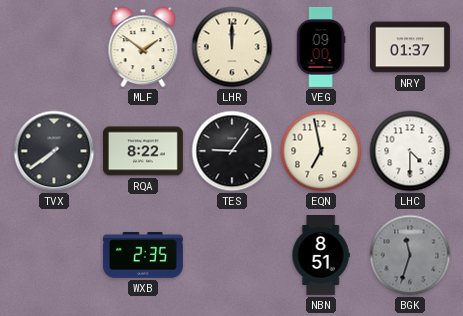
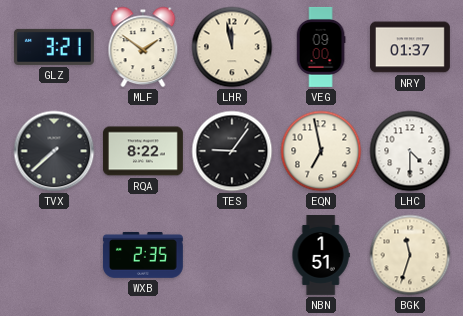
GLZ: none -> 3:21 (54, 47)
LHR: 12:00 -> 11:58 (232, 47)
TVX: 7:39 -> 7:38 (54, 151)
NBN: 8:51 -> 1:51 (321, 256)
BGK dial: grey -> cream (410, 255)
